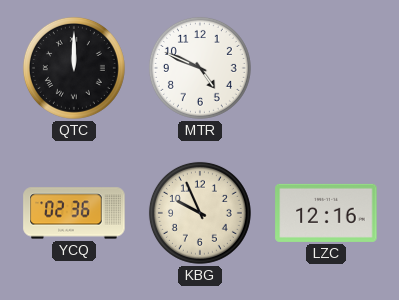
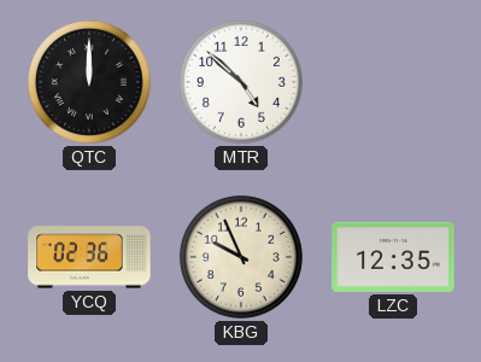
MTR: 4:49 -> 4:52 (241, 82)
LZC: 12:16 -> 12:35 (393, 257)
